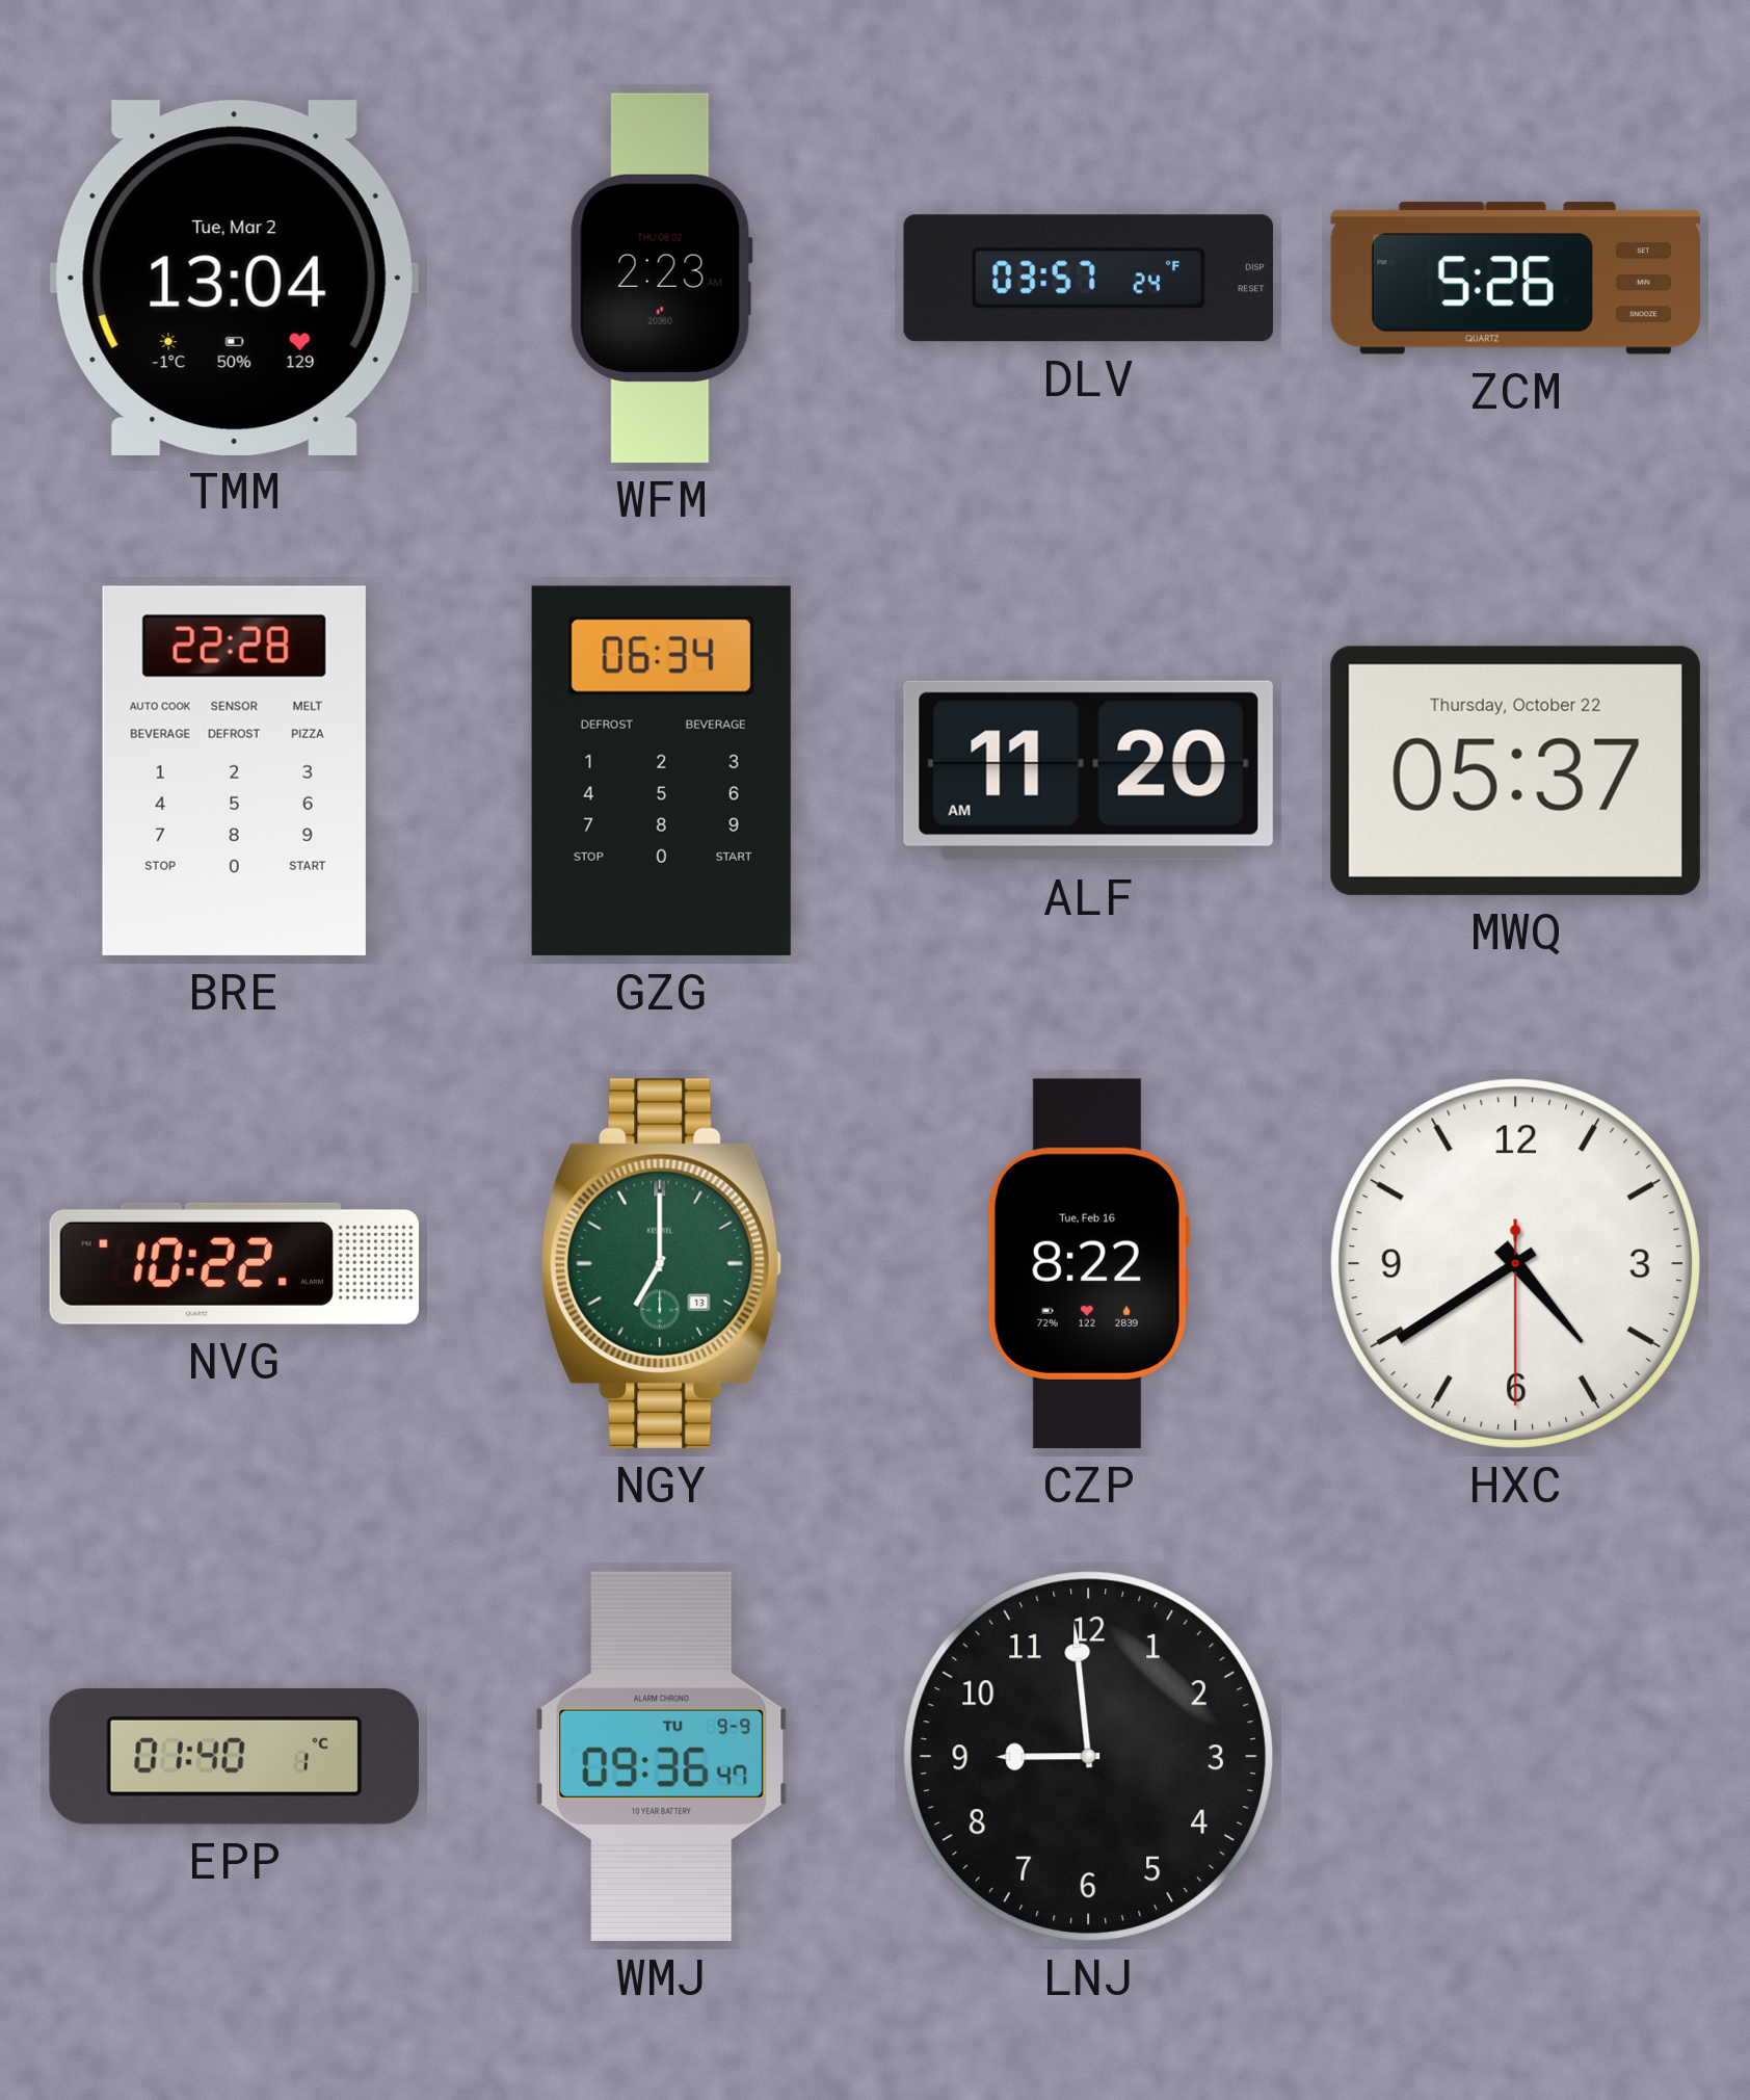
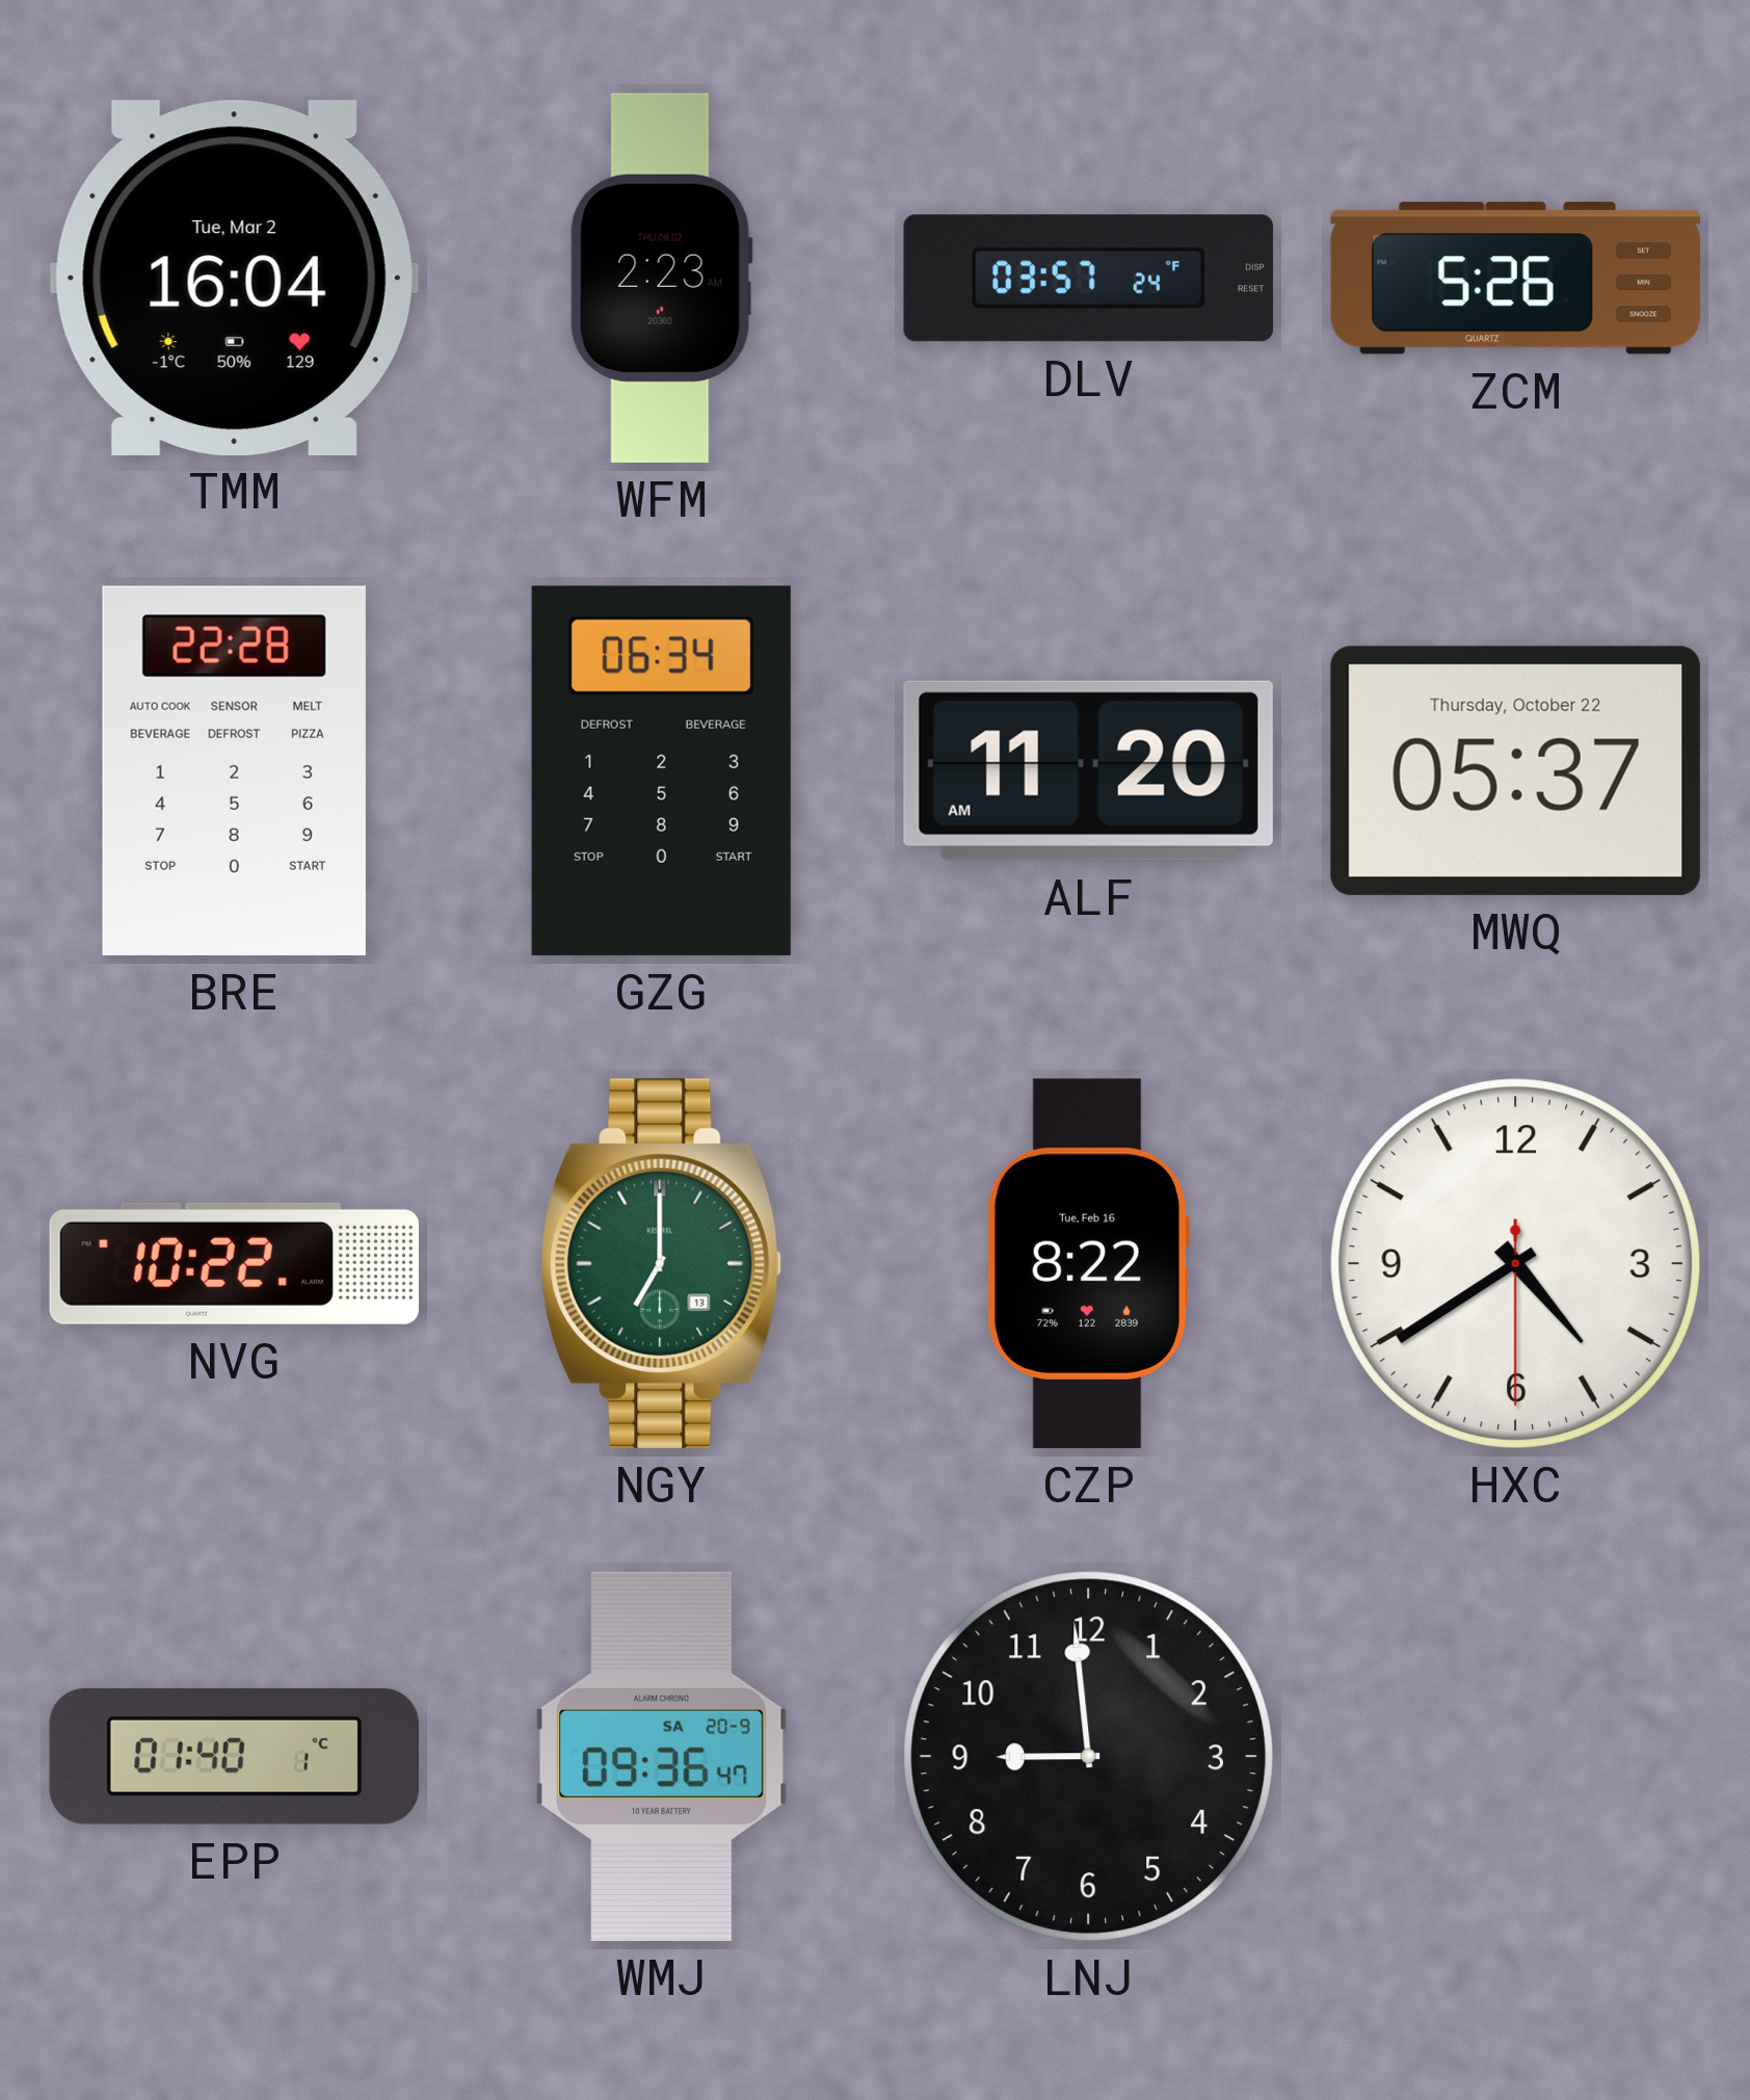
TMM: 13:04 -> 16:04 (234, 278)
WMJ date: TU 9-9 -> SA 20-9 (662, 1756)
